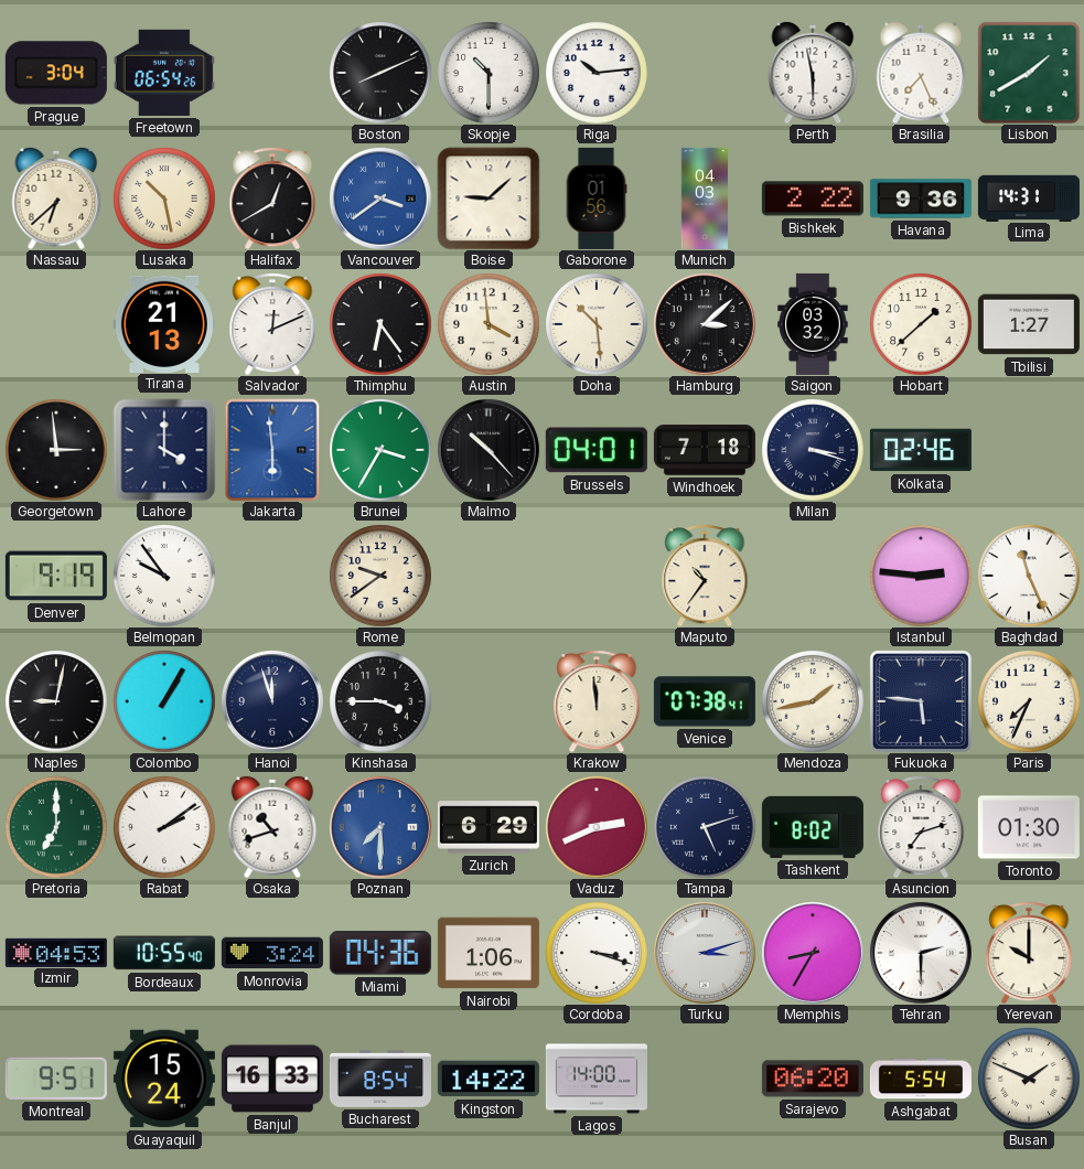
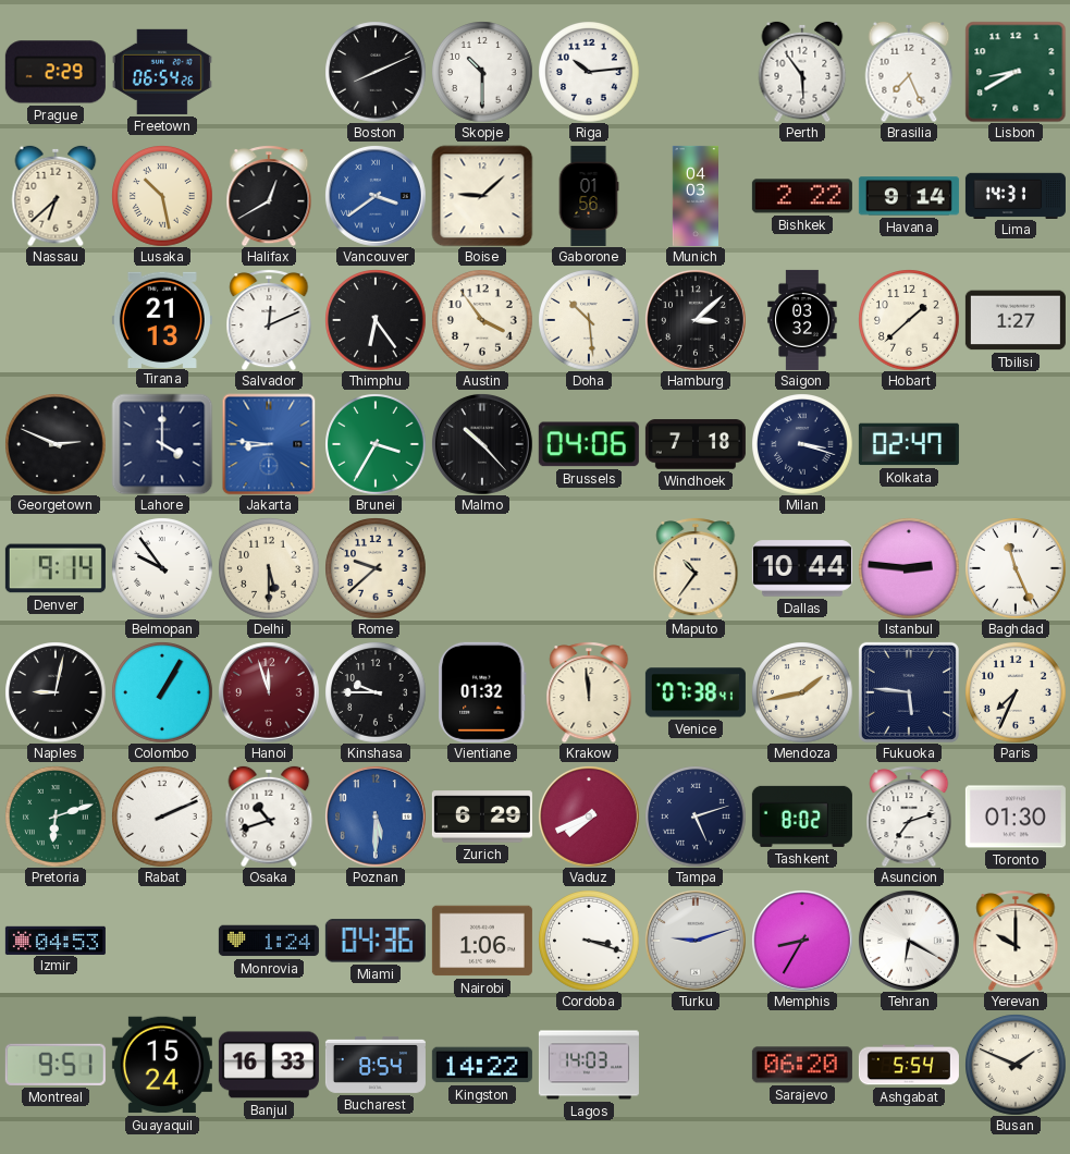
Prague: 3:04 -> 2:29 (56, 72)
Perth: 5:58 -> 5:54 (802, 72)
Lisbon: 1:40 -> 8:40 (1016, 72)
Havana: 9:36 -> 9:14 (909, 196)
Austin: 3:59 -> 3:54 (482, 320)
Georgetown: 2:59 -> 2:49 (56, 444)
Jakarta: 5:59 -> 8:46 (269, 444)
Brussels: 04:01 -> 04:06 (589, 444)
Kolkata: 02:46 -> 02:47 (909, 444)
Denver: 9:19 -> 9:14 (56, 568)
Delhi: none -> 5:30 (269, 568)
Rome: 9:39 -> 9:38 (376, 568)
Dallas: none -> 10:44 (802, 568)
Hanoi dial: navy -> burgundy (269, 692)
Kinshasa: 3:45 -> 9:45 (376, 692)
Vientiane: none -> 01:32 (482, 692)
Pretoria: 7:00 -> 6:12 (56, 817)
Rabat: 2:09 -> 2:11 (162, 817)
Poznan: 7:30 -> 5:30 (376, 817)
Vaduz: 2:41 -> 7:41 (589, 817)
Bordeaux: 10:55 -> none (164, 953)
Monrovia: 3:24 -> 1:24 (269, 941)
Turku: 3:12 -> 9:12 (696, 941)
Tehran: 2:30 -> 6:20 (909, 941)
Lagos: 14:00 -> 14:03 (589, 1065)
